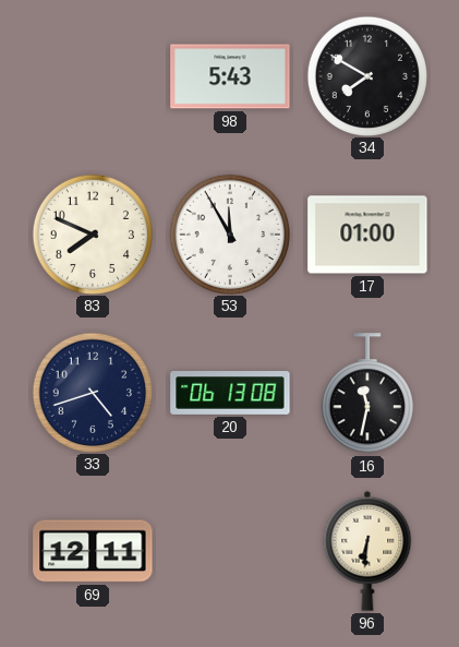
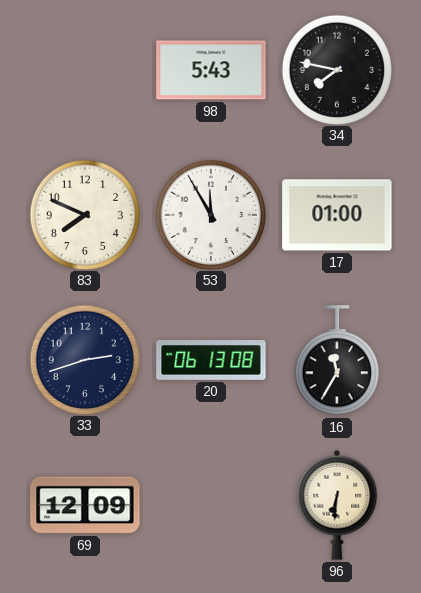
34: 7:50 -> 7:47 (336, 69)
33: 4:42 -> 2:42 (84, 359)
16: 11:32 -> 11:35 (337, 361)
69: 12:11 -> 12:09 (85, 505)
